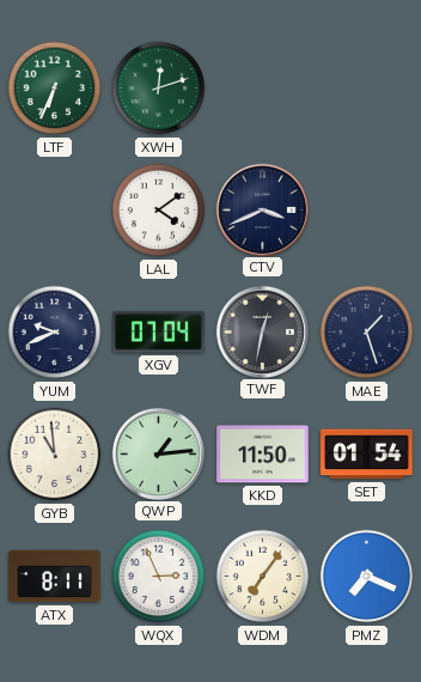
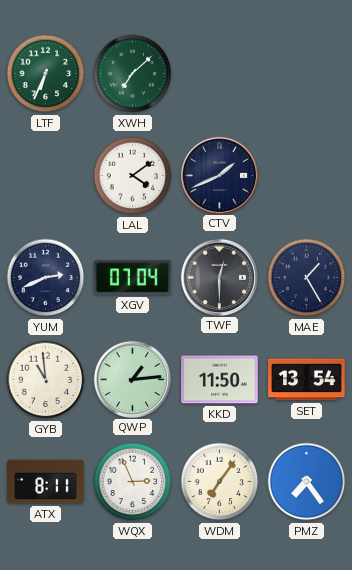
XWH: 12:12 -> 7:08 (133, 74)
CTV: 3:41 -> 1:41 (219, 175)
YUM: 9:41 -> 2:41 (46, 278)
TWF: 12:32 -> 12:30 (219, 277)
MAE: 1:27 -> 1:25 (307, 278)
SET: 01:54 -> 13:54 (307, 380)
PMZ: 7:19 -> 7:24 (307, 482)
